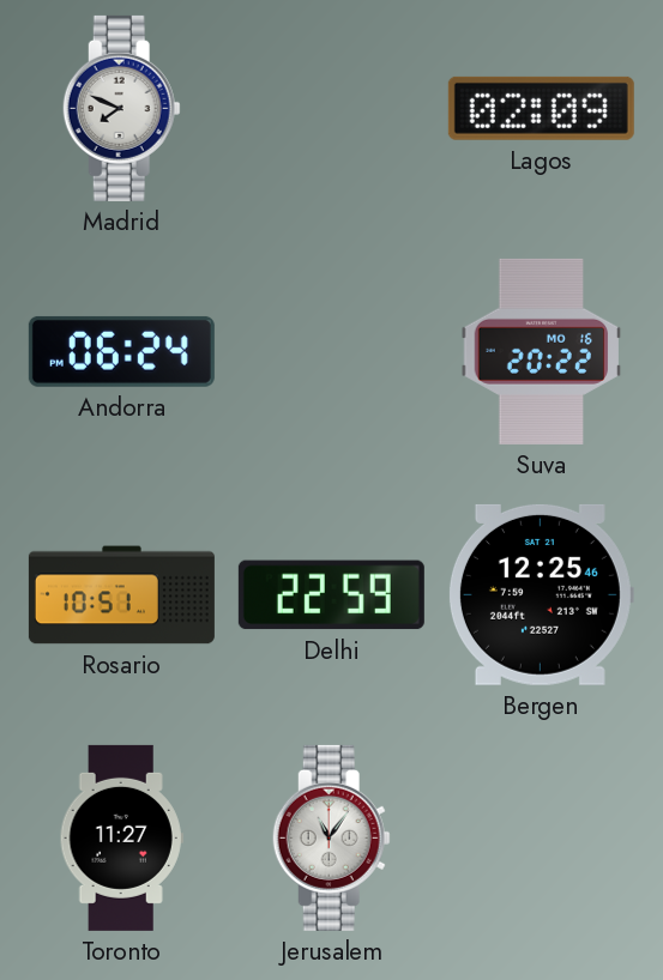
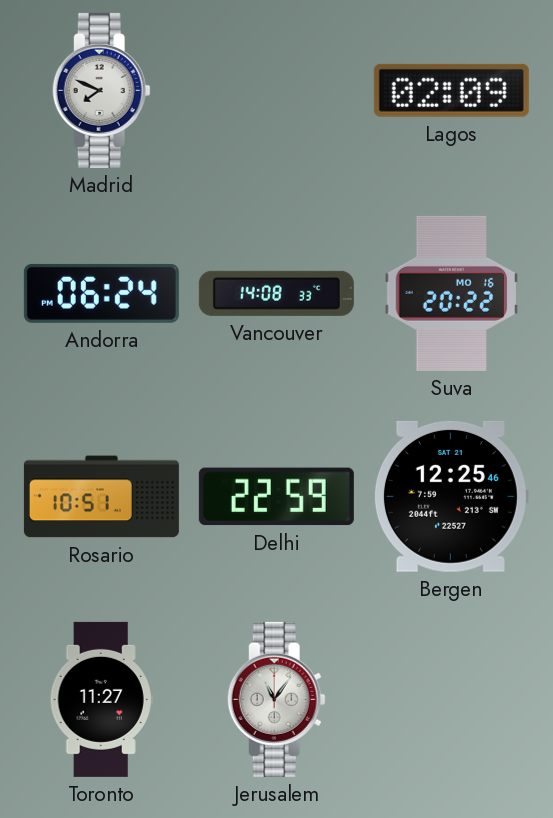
Vancouver: none -> 14:08 (276, 293)
